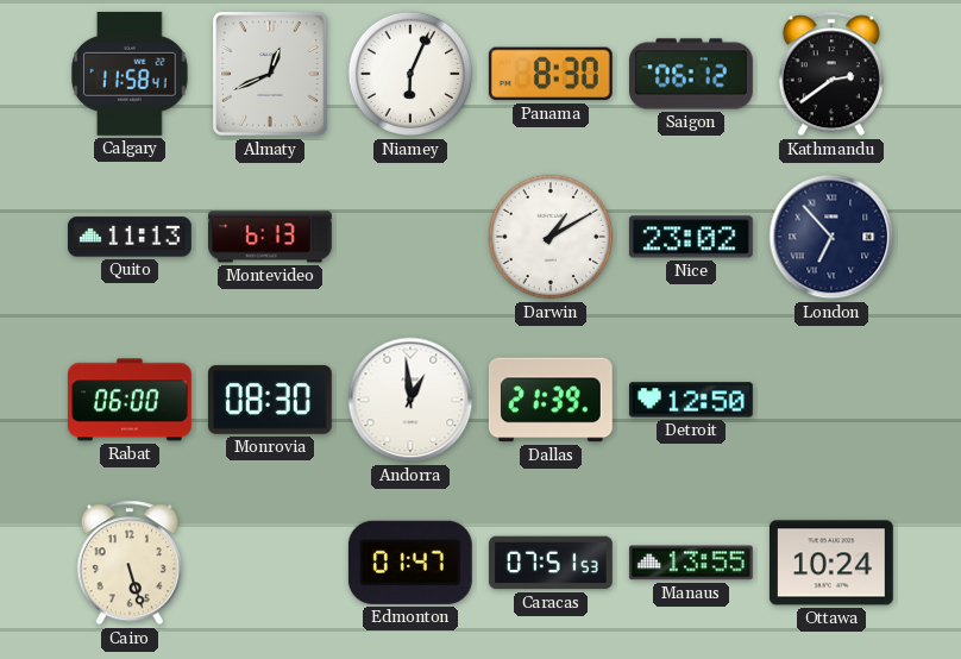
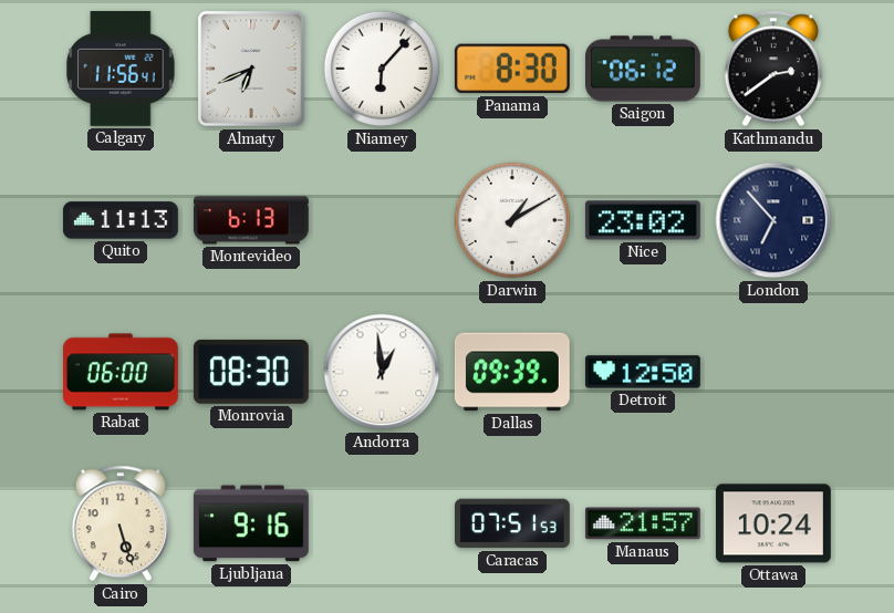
Calgary: 11:58 -> 11:56 (121, 69)
Almaty: 12:41 -> 6:41 (251, 69)
Niamey: 6:04 -> 6:07 (382, 69)
Dallas: 21:39 -> 09:39 (512, 372)
Ljubljana: none -> 9:16 (251, 523)
Edmonton: 01:47 -> none (410, 563)
Manaus: 13:55 -> 21:57 (643, 523)
